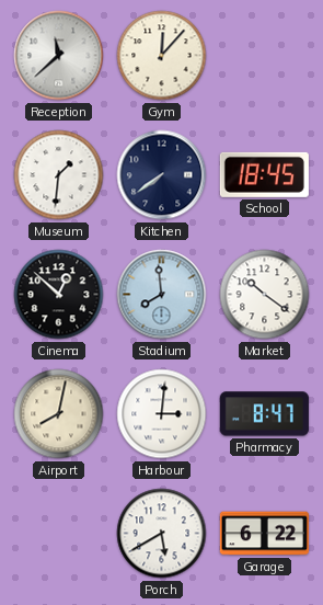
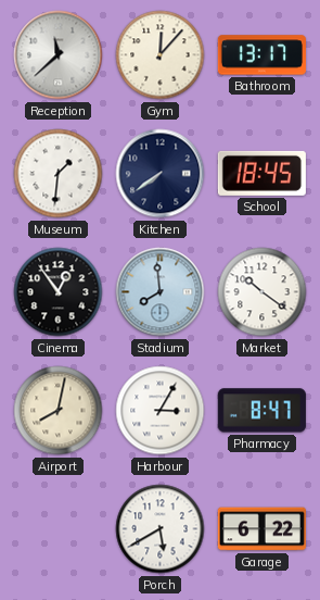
Bathroom: none -> 13:17 (261, 55)
Cinema: 12:52 -> 12:54 (59, 292)
Harbour: 3:01 -> 3:05 (161, 411)
